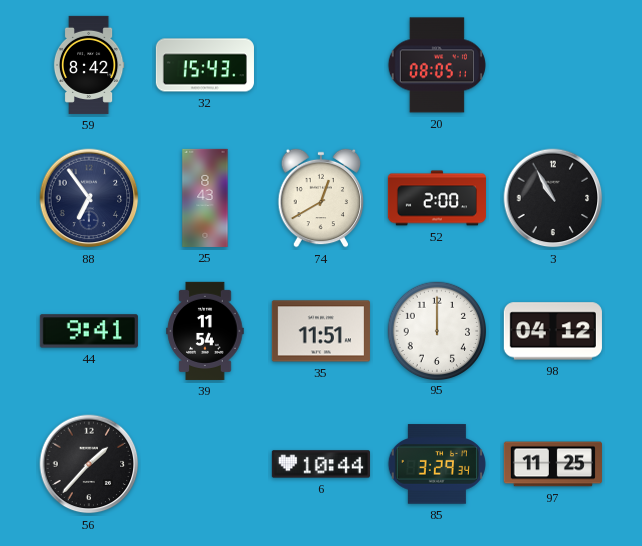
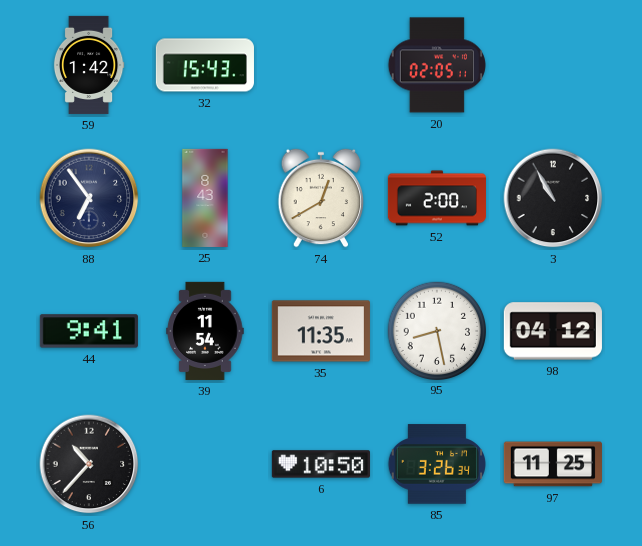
59: 8:42 -> 1:42 (89, 65)
20: 08:05 -> 02:05 (436, 65)
35: 11:51 -> 11:35 (321, 331)
95: 12:00 -> 8:28 (436, 330)
56: 1:37 -> 10:37 (89, 464)
6: 10:44 -> 10:50 (321, 464)
85: 3:29 -> 3:26 (437, 464)
